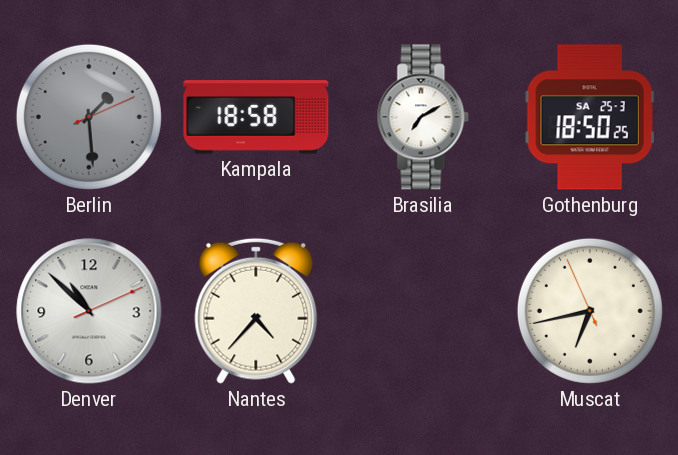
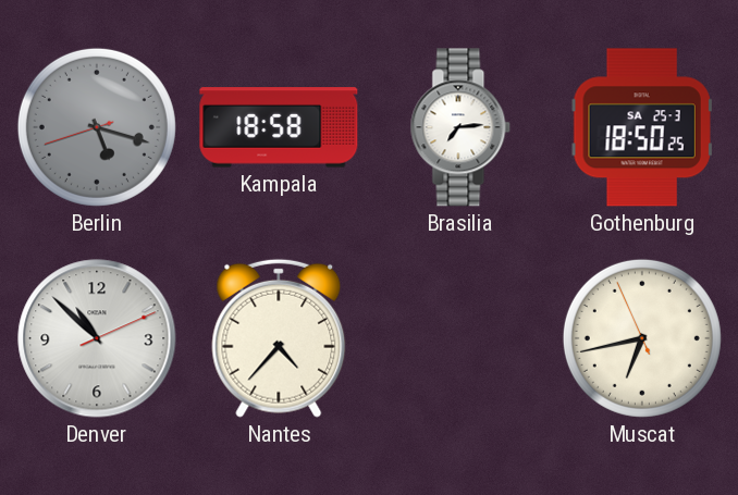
Berlin: 1:29 -> 5:17 (97, 127)
Brasilia: 7:10 -> 7:14 (460, 127)
